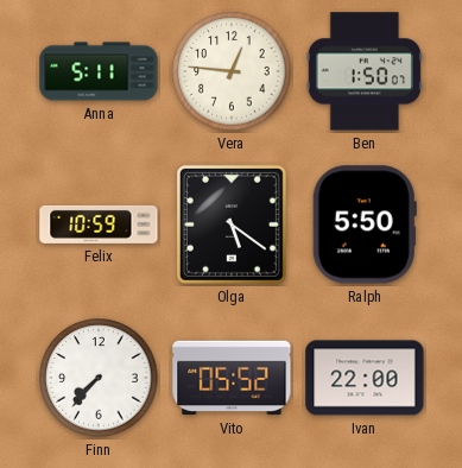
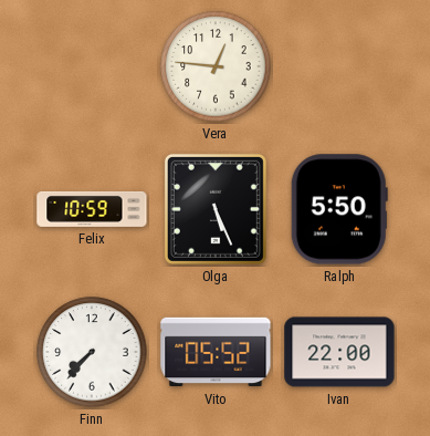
Anna: 5:11 -> none (99, 71)
Ben: 1:50 -> none (365, 71)
Olga: 5:21 -> 5:26 (216, 209)
